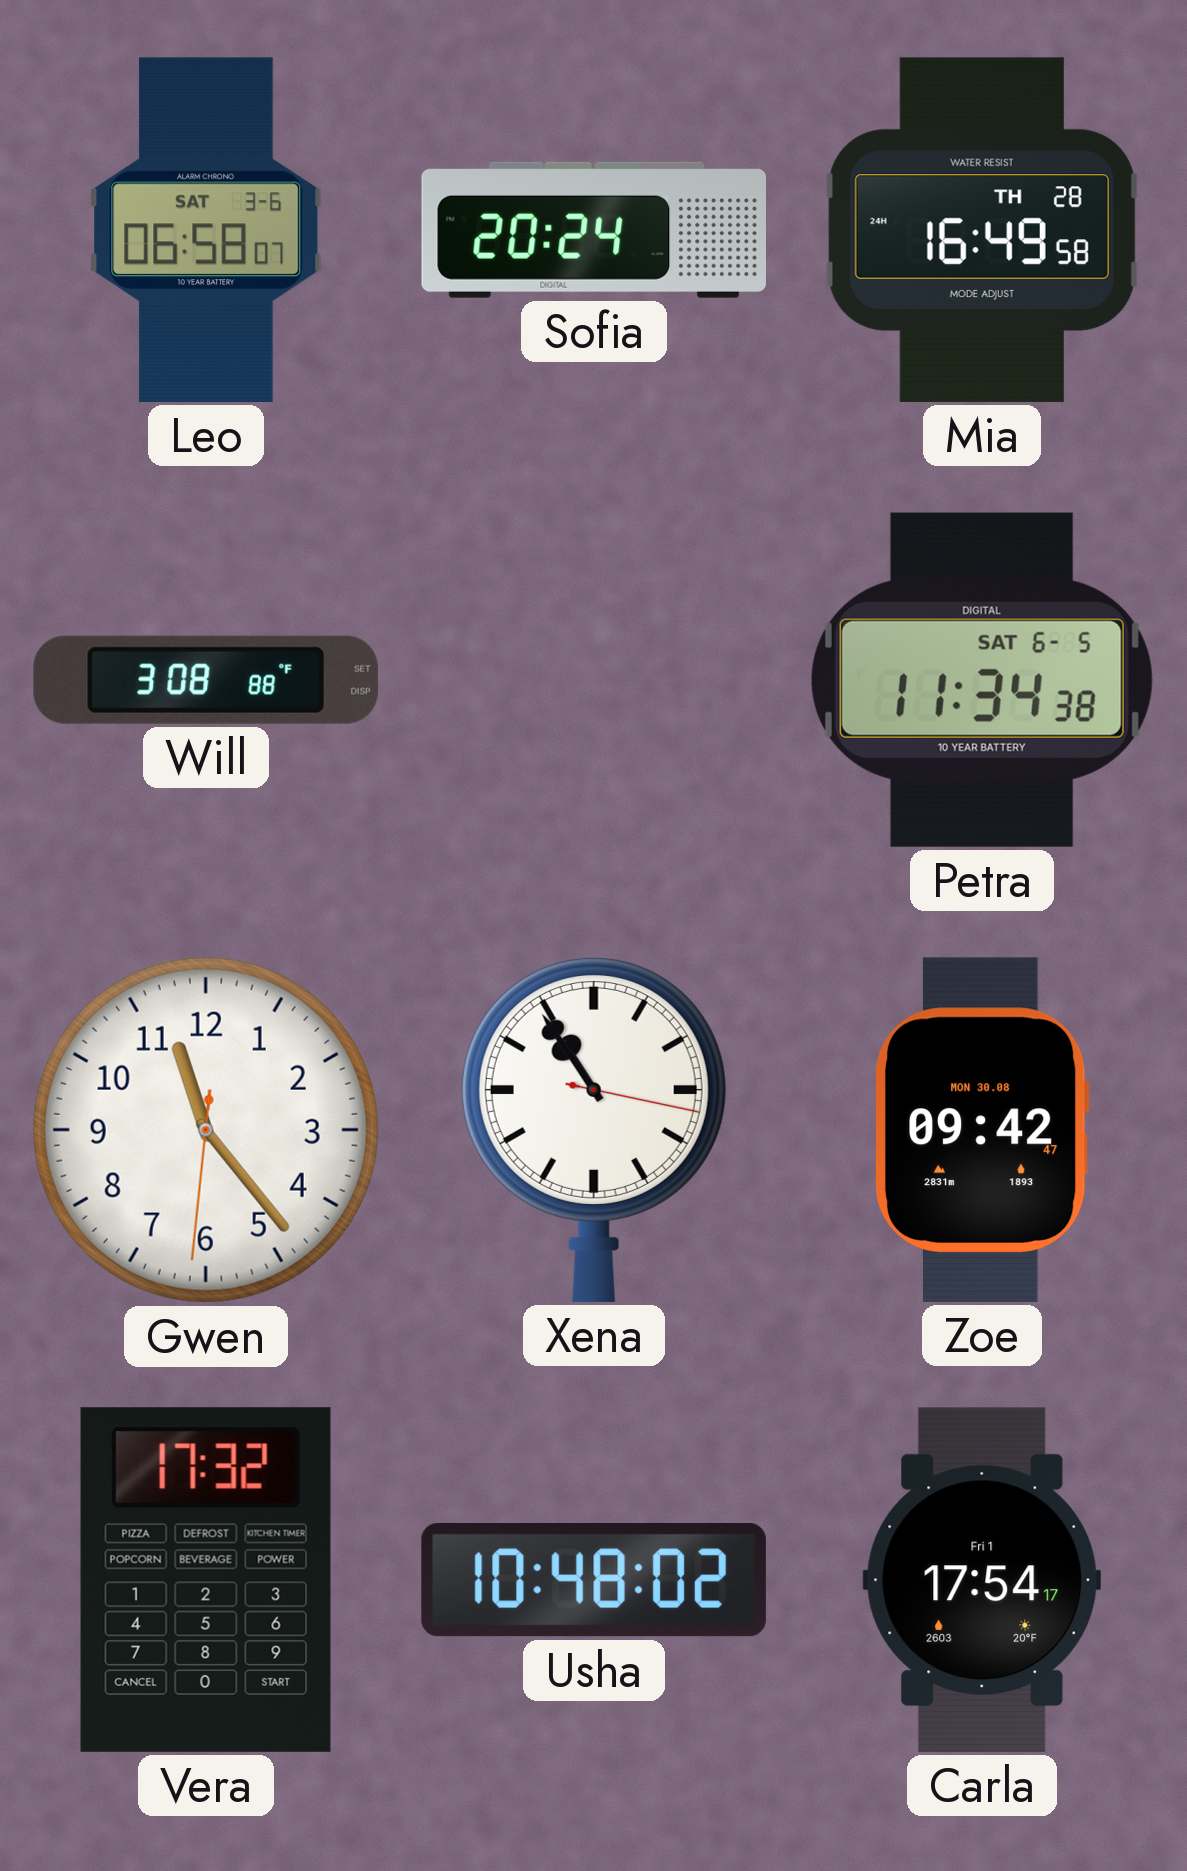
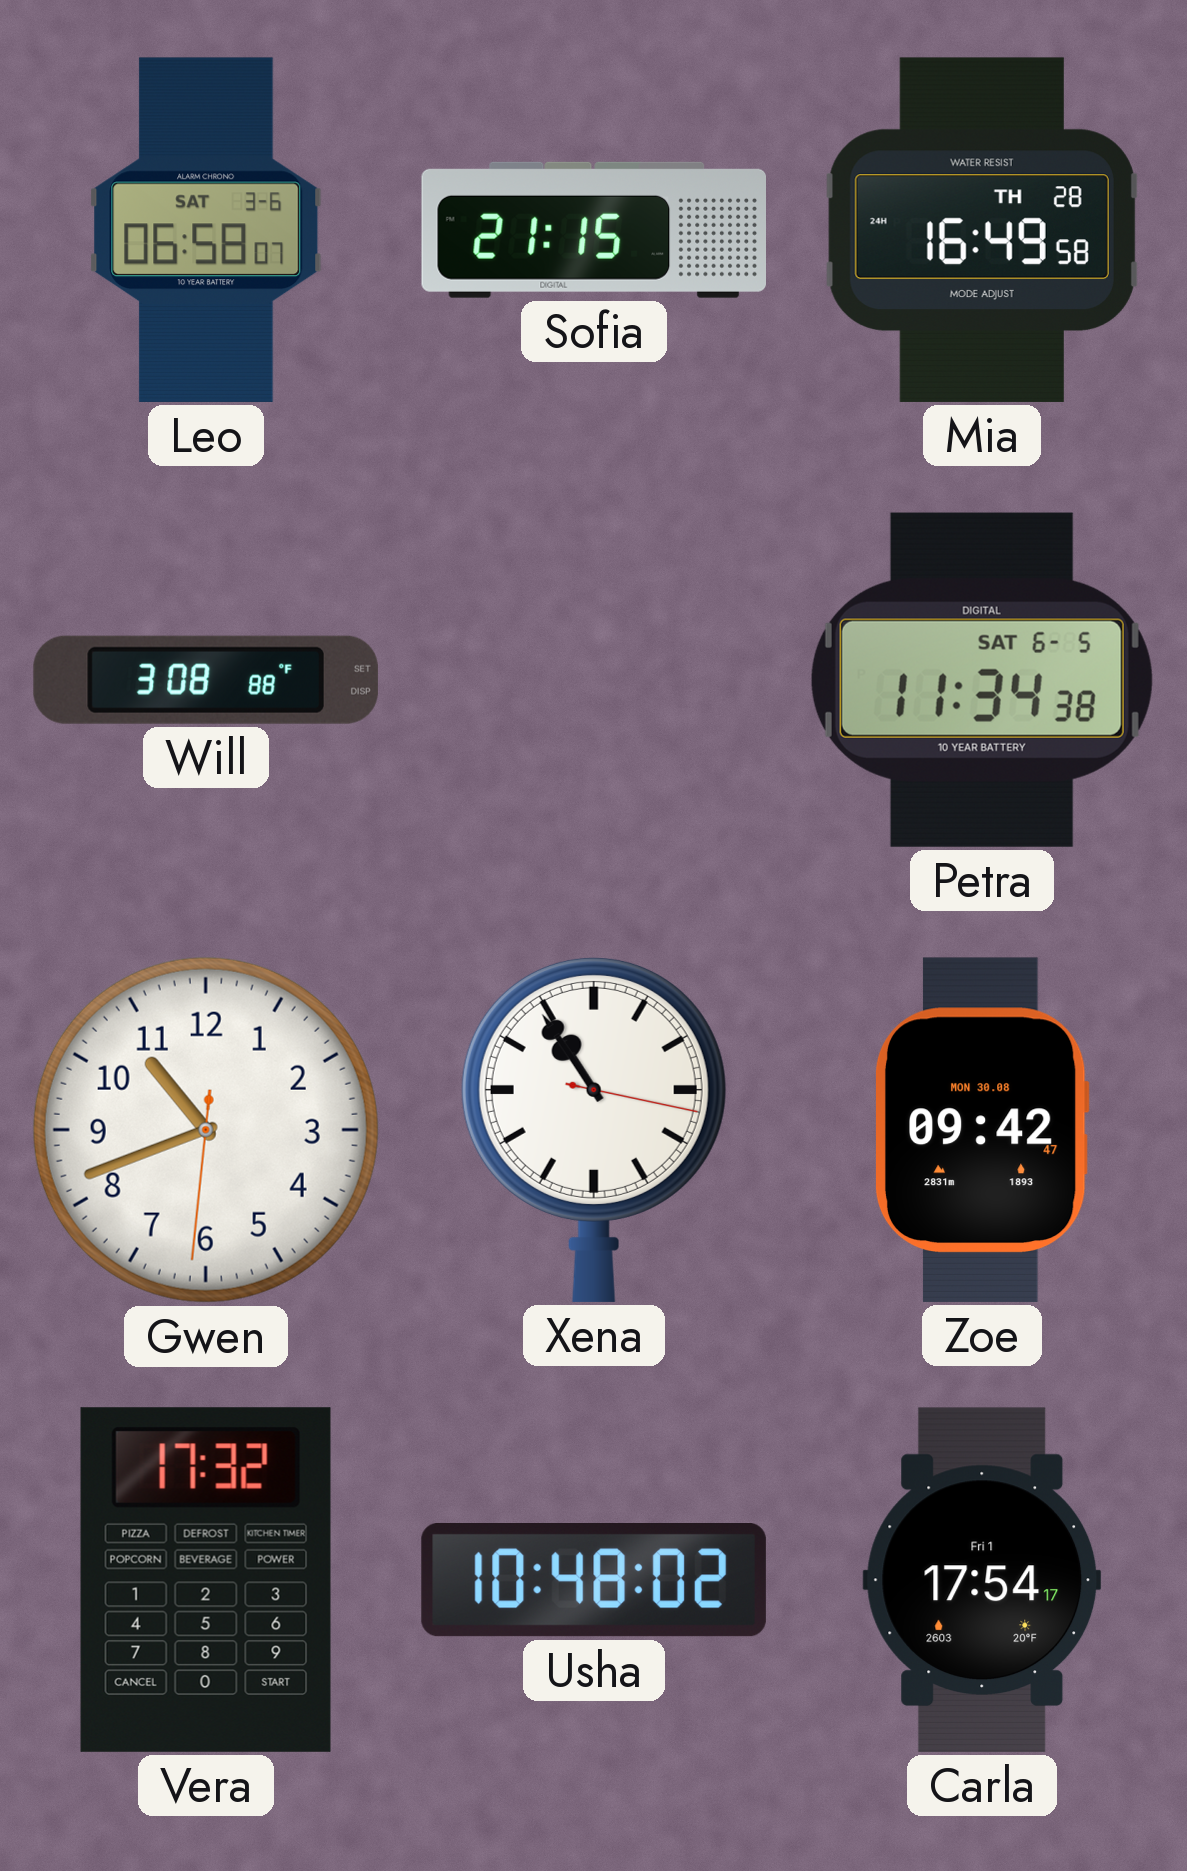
Sofia: 20:24 -> 21:15 (593, 230)
Gwen: 11:23 -> 10:41 (206, 1130)
